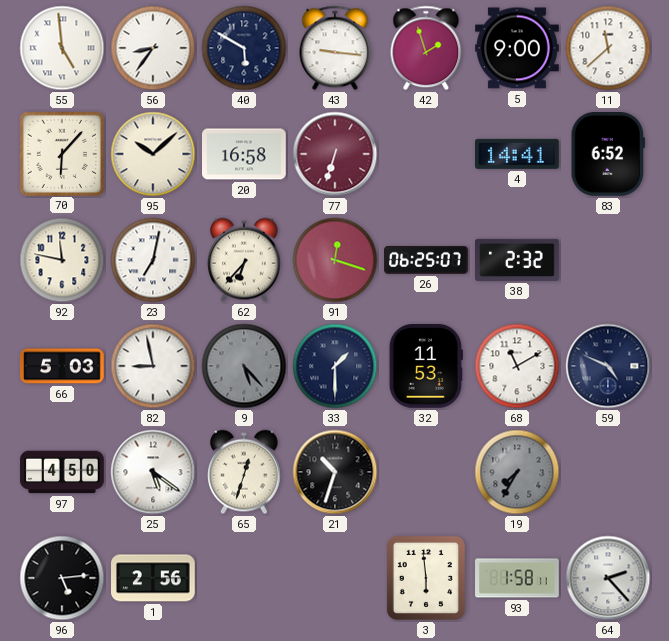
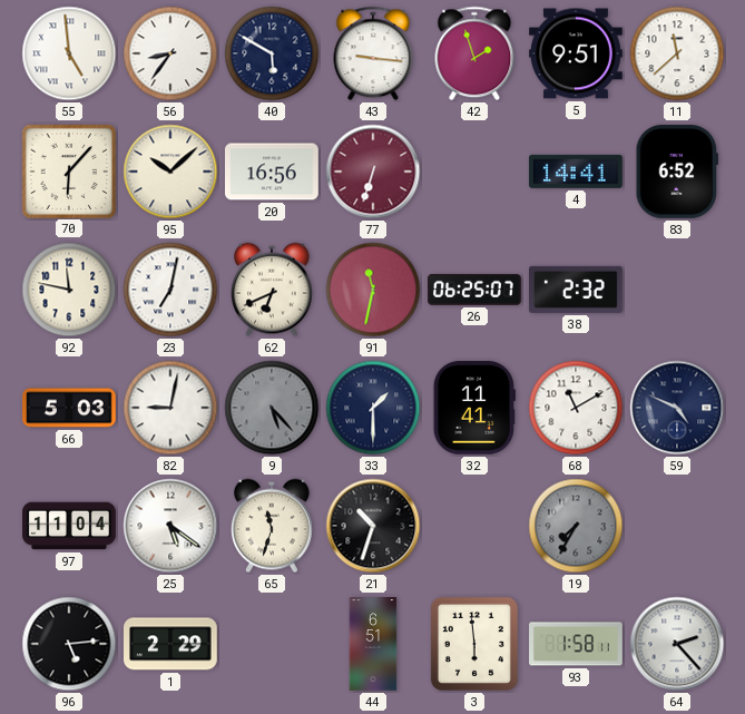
5: 9:00 -> 9:51 (576, 53)
20: 16:58 -> 16:56 (273, 172)
62: 6:37 -> 6:41 (273, 290)
91: 12:18 -> 11:32 (373, 290)
82: 8:58 -> 9:02 (170, 408)
32: 11:53 -> 11:41 (474, 409)
97: 4:50 -> 11:04 (69, 526)
65: 12:33 -> 11:33 (273, 526)
1: 2:56 -> 2:29 (171, 644)
44: none -> 6:51 (373, 644)
